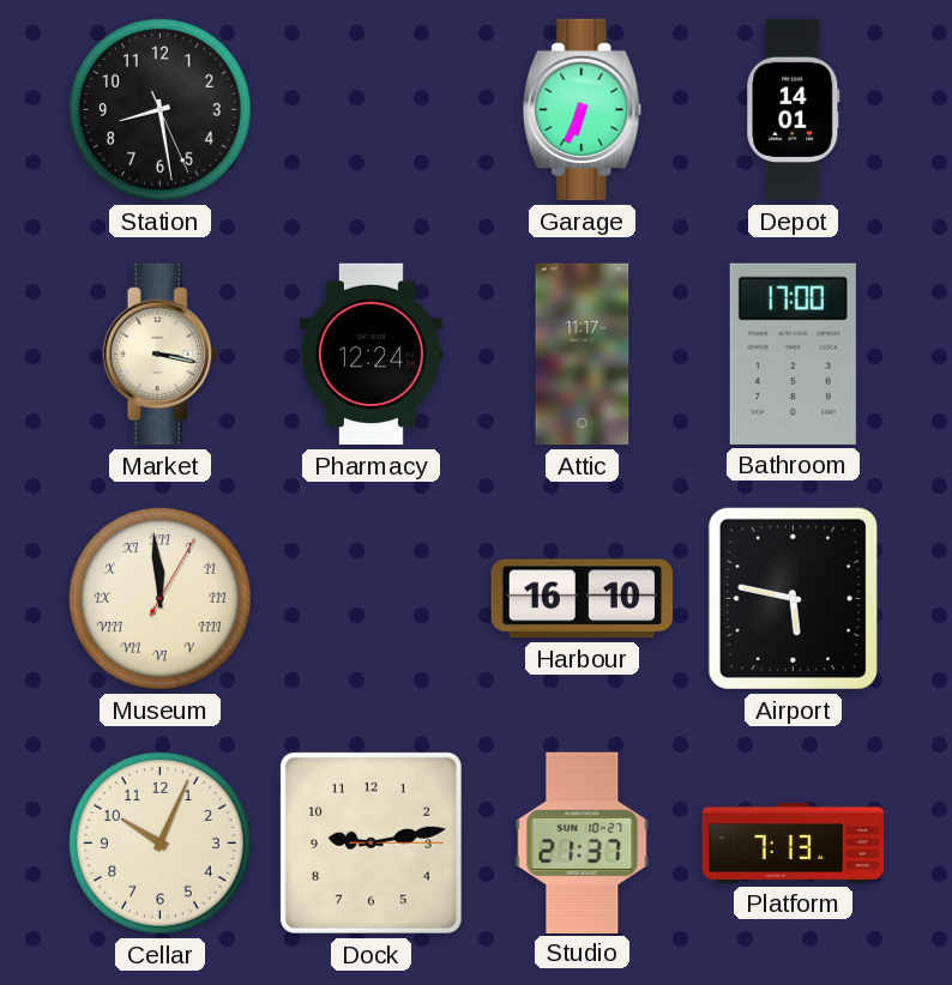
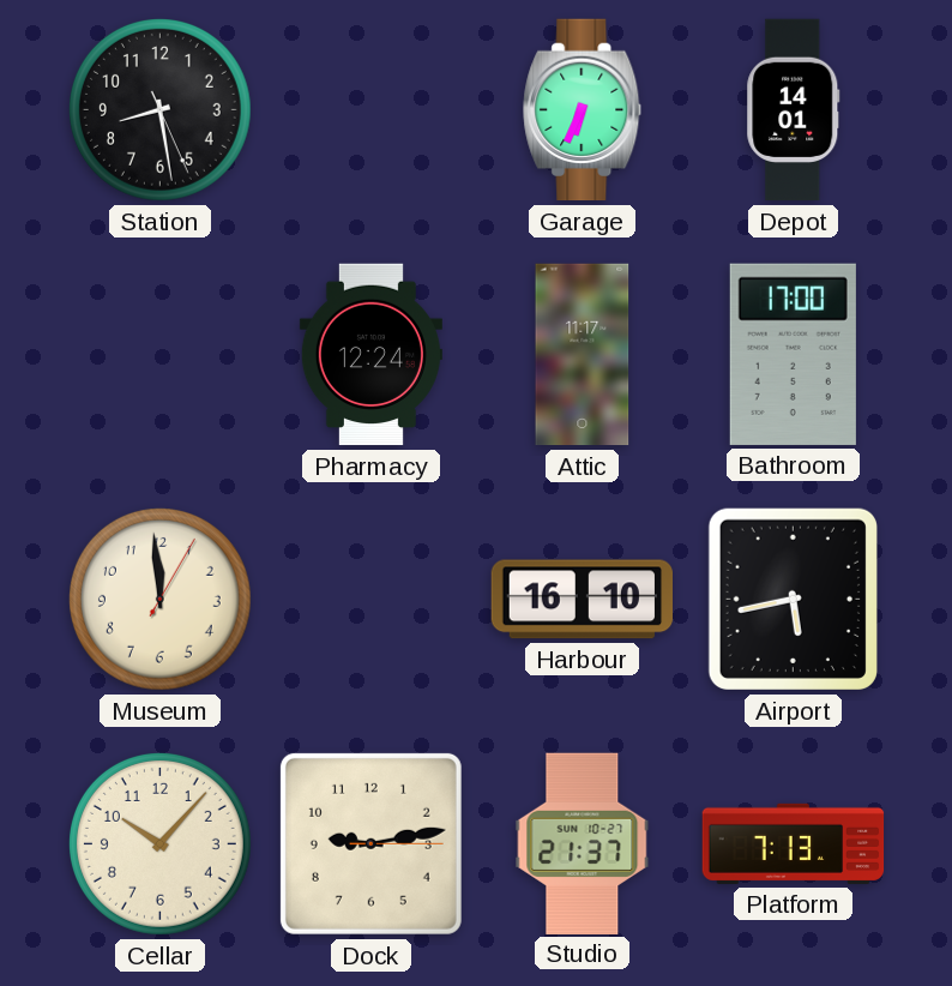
Market: 3:17 -> none (161, 355)
Museum numerals: Roman -> Arabic (159, 599)
Airport: 5:47 -> 5:43 (793, 599)
Cellar: 10:04 -> 10:07 (159, 843)
